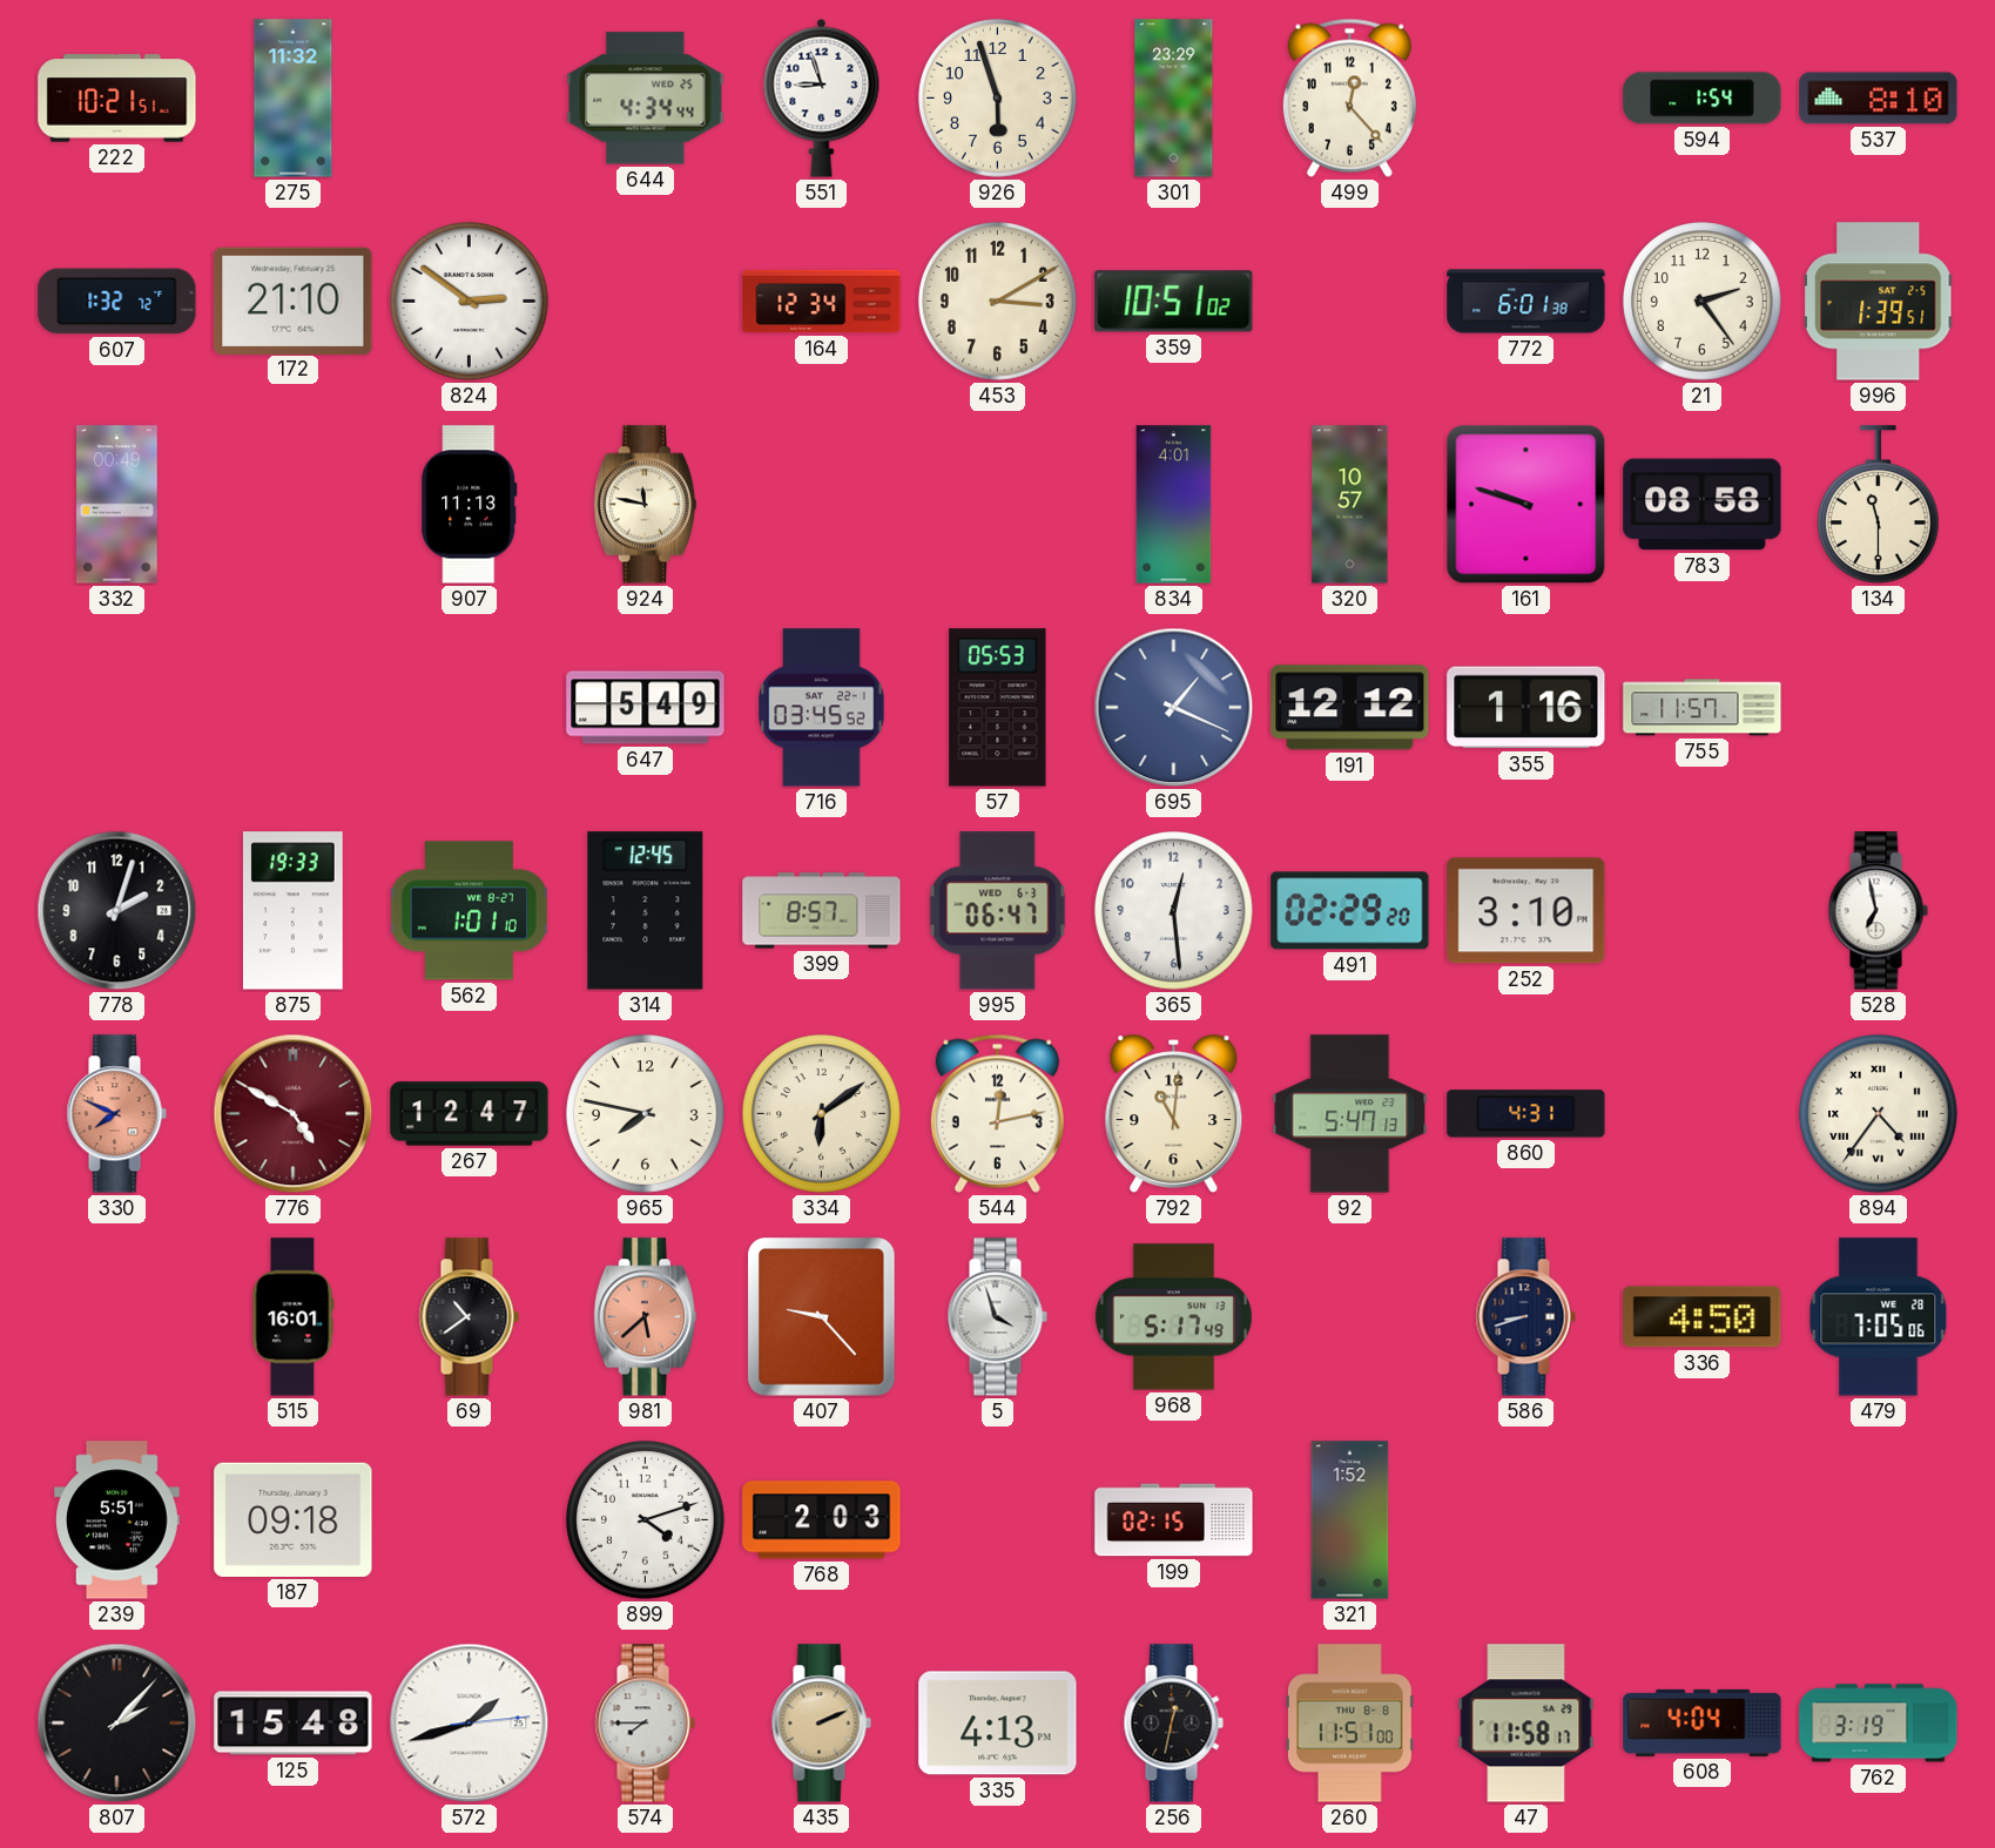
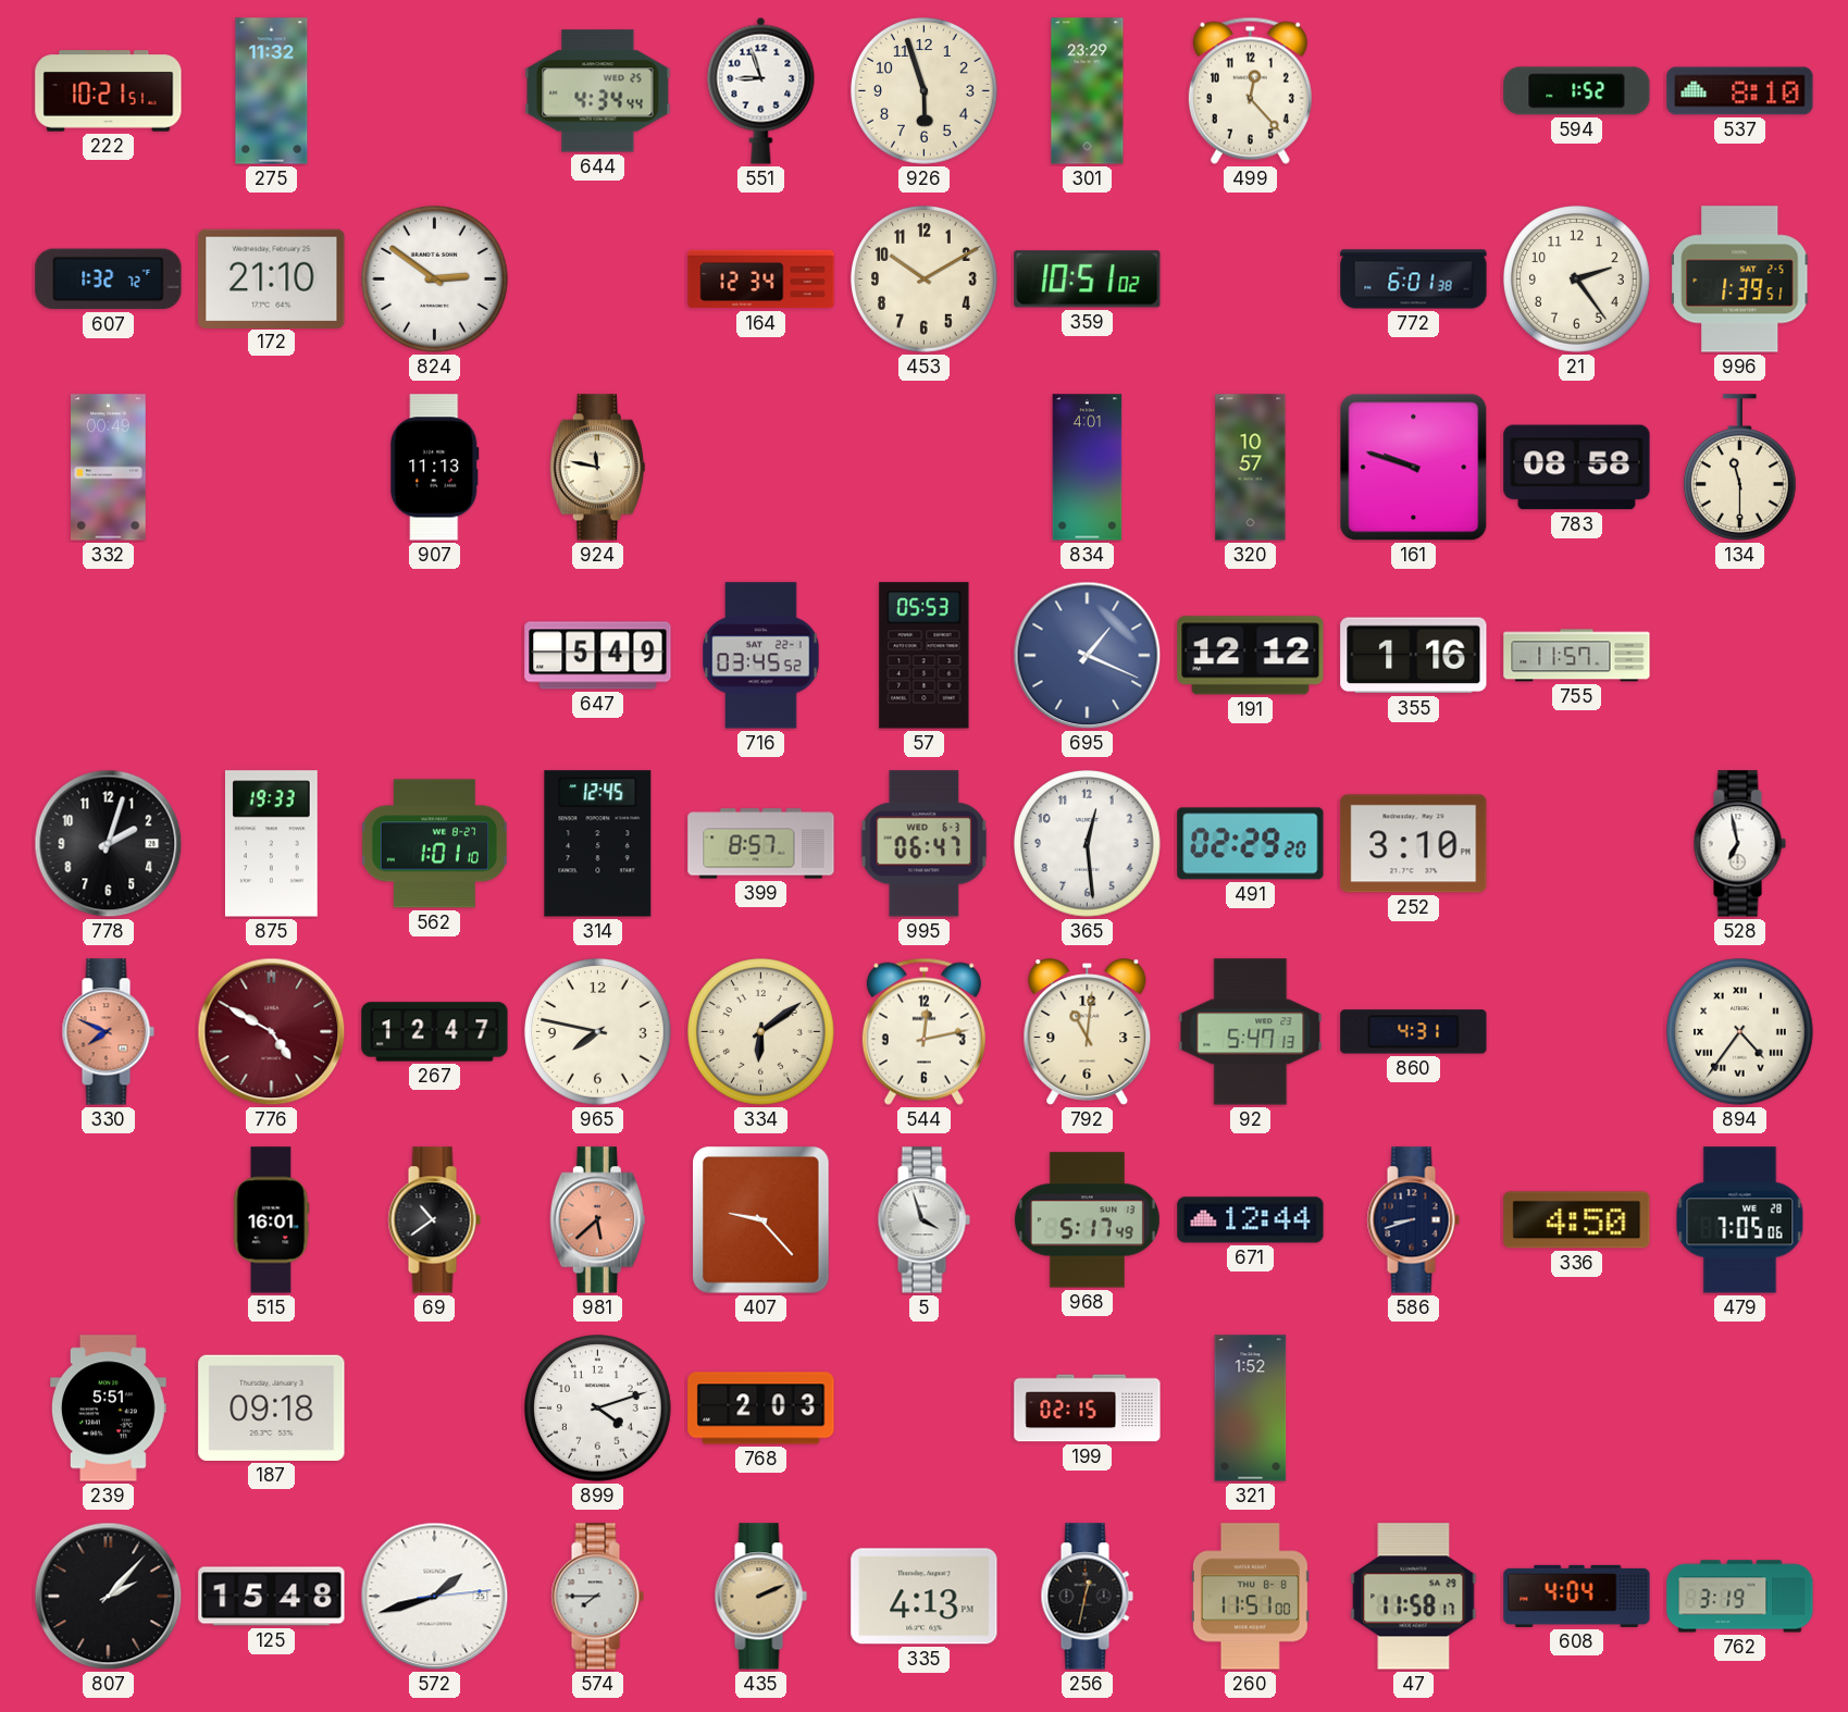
594: 1:54 -> 1:52 (1577, 91)
453: 3:10 -> 10:10 (925, 280)
671: none -> 12:44 (1251, 1220)
